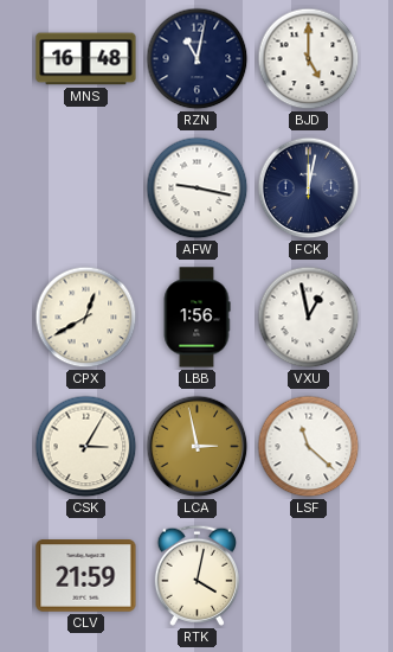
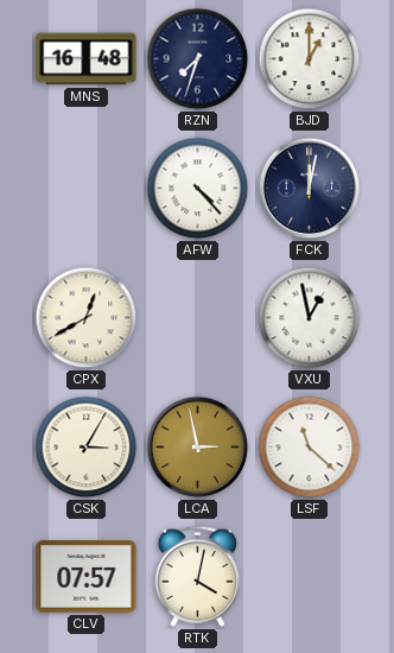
RZN: 11:02 -> 7:33 (198, 59)
BJD: 5:00 -> 1:00 (310, 59)
AFW: 9:17 -> 4:23 (198, 189)
LBB: 1:56 -> none (196, 318)
CLV: 21:59 -> 07:57 (87, 577)
